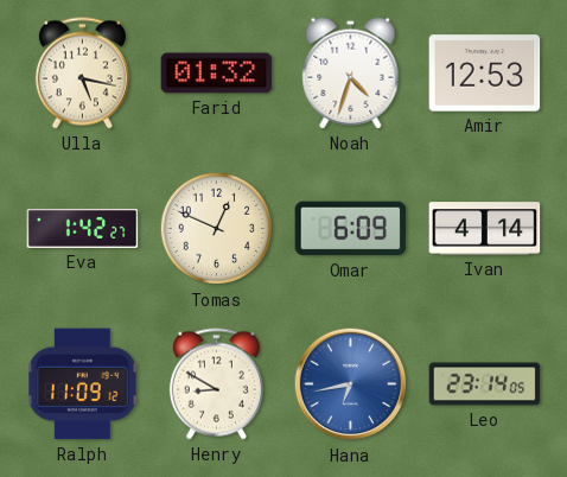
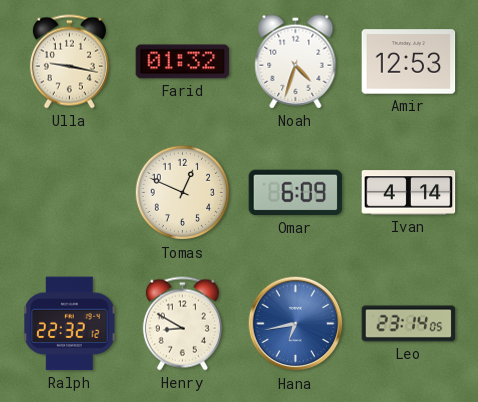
Ulla: 5:17 -> 9:17 (69, 62)
Eva: 1:42 -> none (83, 228)
Ralph: 11:09 -> 22:32 (70, 324)
